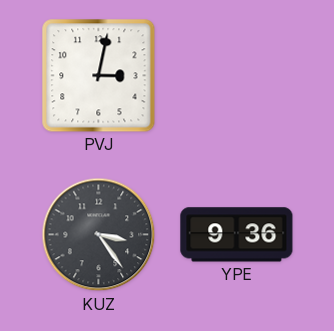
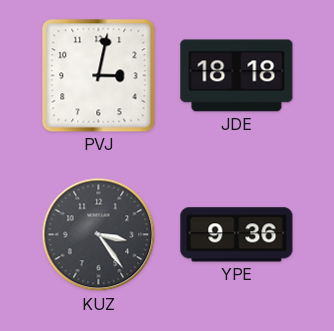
JDE: none -> 18:18 (237, 76)
